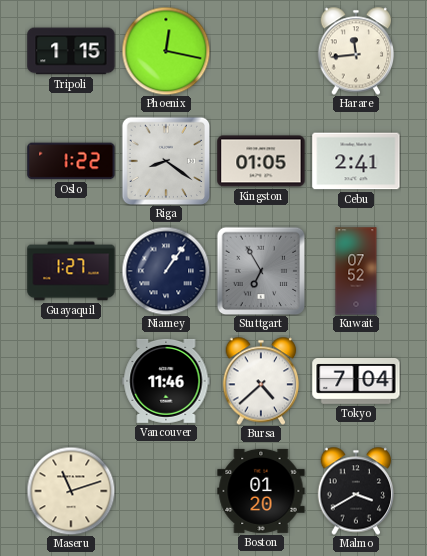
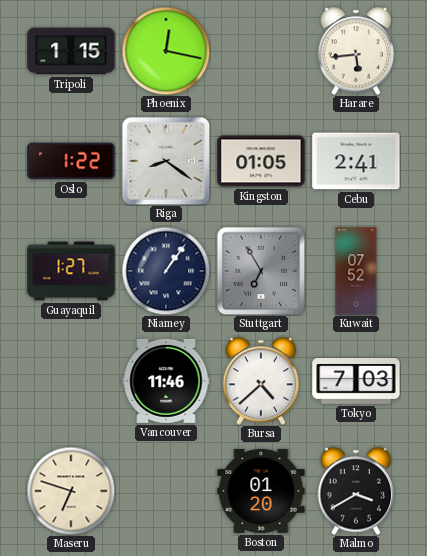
Harare: 11:44 -> 5:44 (356, 51)
Tokyo: 7:04 -> 7:03 (356, 382)
Maseru: 11:12 -> 6:48 (71, 491)
